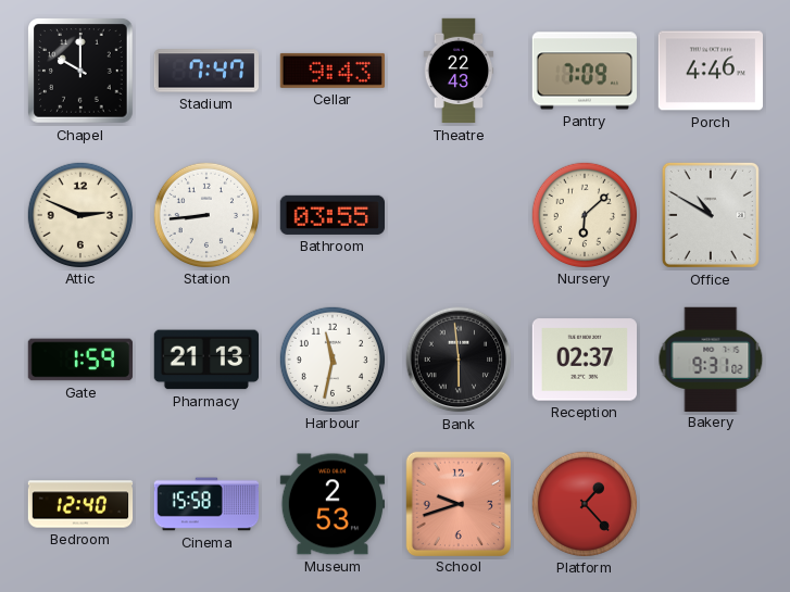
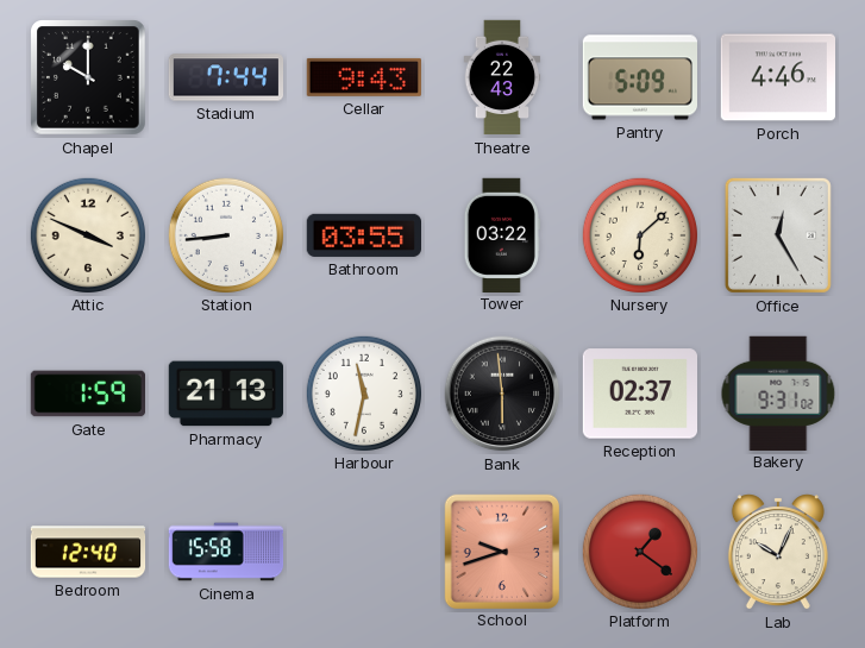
Stadium: 7:47 -> 7:44 (225, 77)
Pantry: 7:09 -> 5:09 (639, 77)
Attic: 2:49 -> 3:49 (87, 234)
Tower: none -> 03:22 (502, 234)
Office: 10:50 -> 12:25 (778, 235)
Museum: 2:53 -> none (331, 504)
Platform: 1:23 -> 1:21 (639, 551)
Lab: none -> 10:04 (778, 552)
